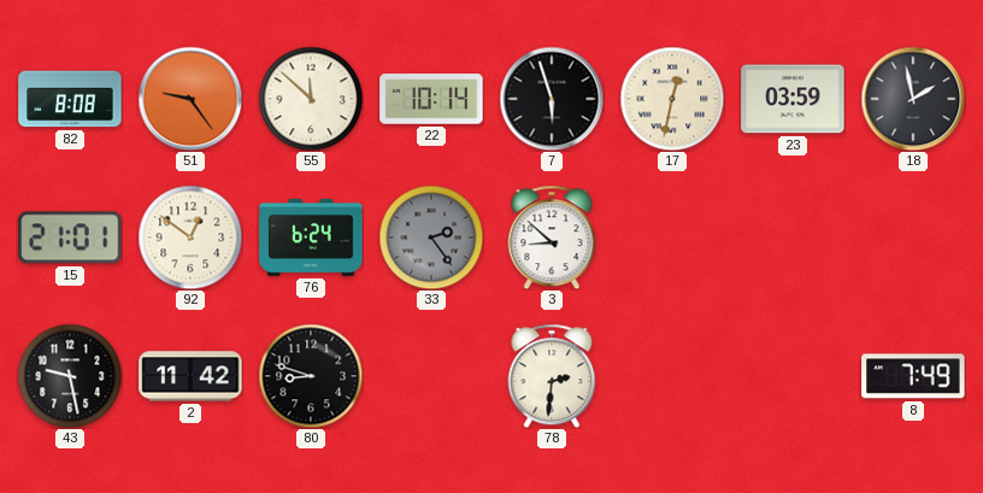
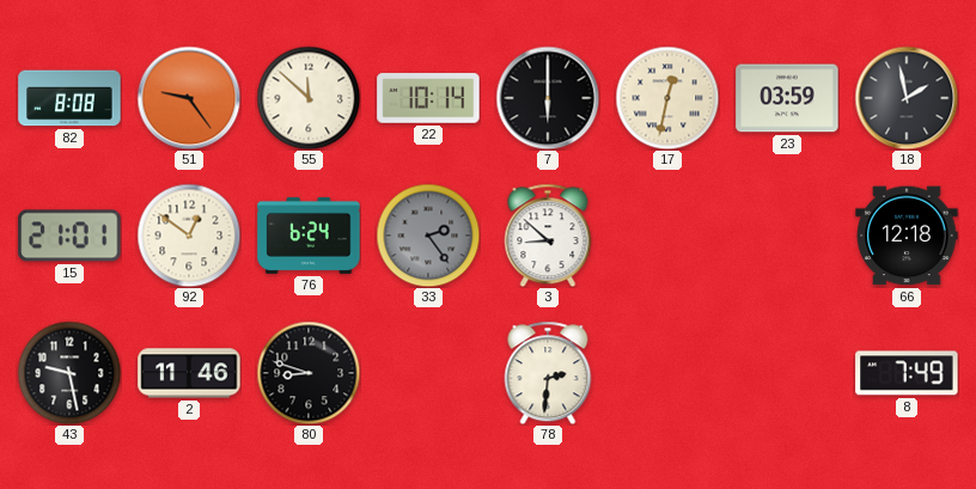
7: 5:57 -> 6:00 (548, 98)
66: none -> 12:18 (907, 236)
2: 11:42 -> 11:46 (189, 373)
